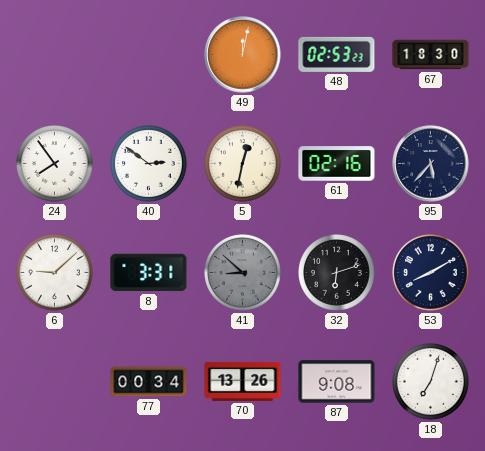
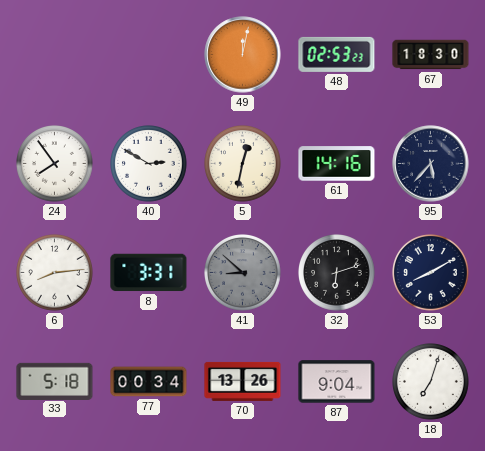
40: 2:51 -> 2:50 (149, 164)
61: 02:16 -> 14:16 (337, 164)
6: 9:08 -> 8:14 (55, 273)
33: none -> 5:18 (55, 381)
87: 9:08 -> 9:04 (337, 382)
